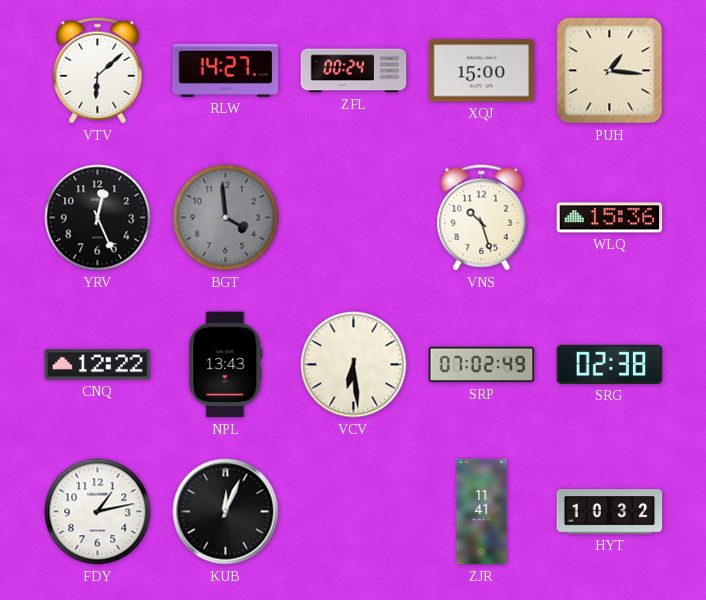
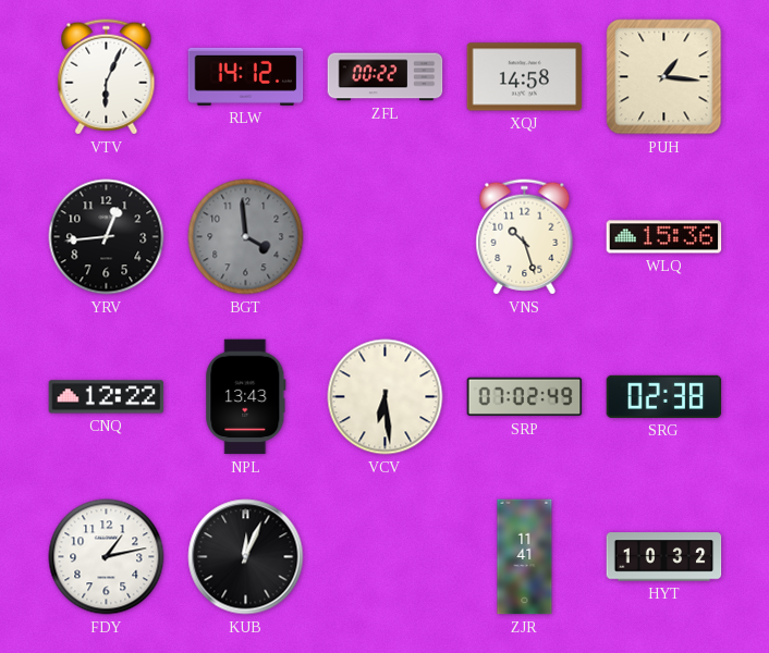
VTV: 6:08 -> 6:04 (107, 77)
RLW: 14:27 -> 14:12 (246, 76)
ZFL: 00:24 -> 00:22 (386, 77)
XQJ: 15:00 -> 14:58 (525, 77)
YRV: 12:26 -> 12:44 (107, 237)
